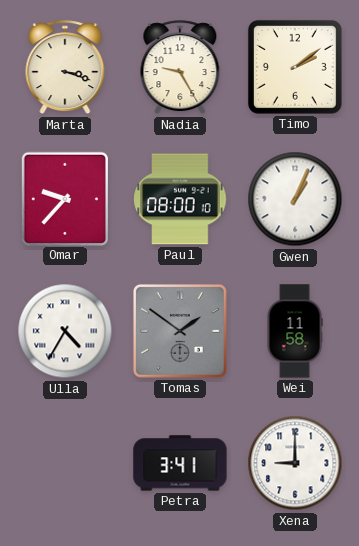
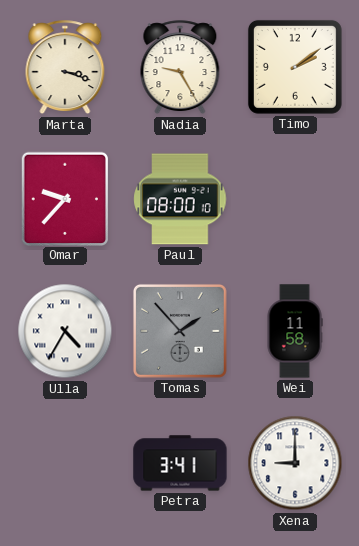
Gwen: 1:04 -> none (295, 199)
Tomas: 1:51 -> 1:53 (180, 331)
